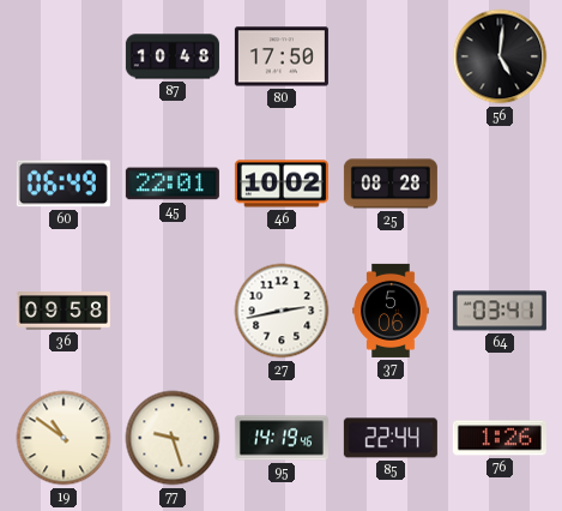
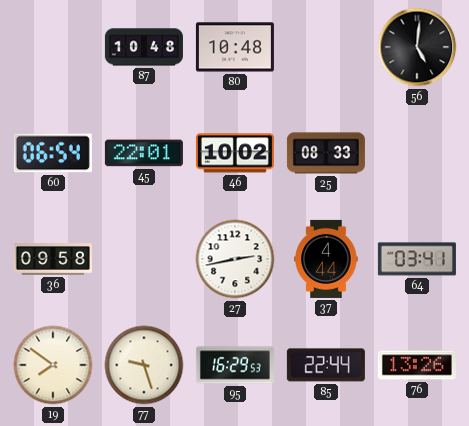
80: 17:50 -> 10:48 (235, 47)
60: 06:49 -> 06:54 (53, 153)
25: 08:28 -> 08:33 (326, 153)
37: 5:06 -> 4:44 (326, 259)
19: 10:51 -> 7:51 (53, 365)
95: 14:19 -> 16:29 (235, 365)
76: 1:26 -> 13:26 (417, 365)
